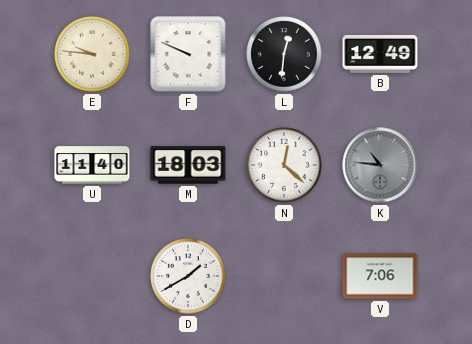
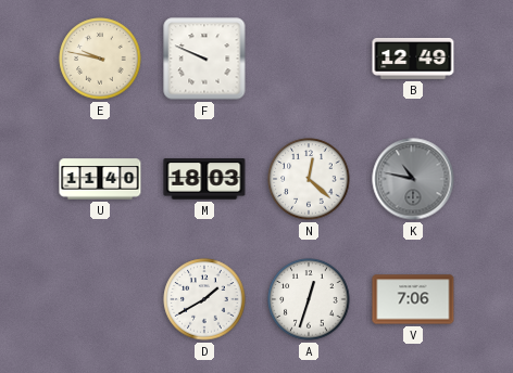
E: 9:46 -> 9:47 (100, 59)
L: 12:31 -> none (284, 54)
K: 10:46 -> 10:47 (413, 179)
A: none -> 12:33 (309, 299)
